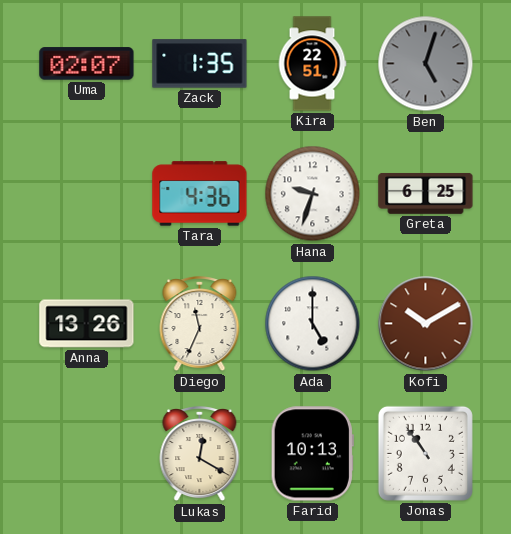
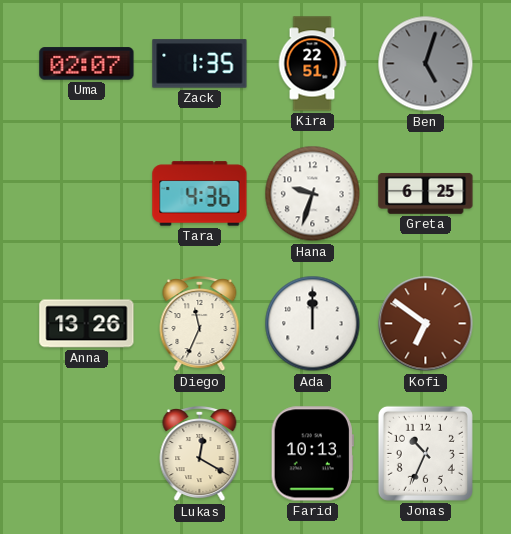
Ada: 5:00 -> 12:00 (313, 324)
Kofi: 10:10 -> 6:51 (426, 324)
Jonas: 10:54 -> 10:34 (425, 453)
